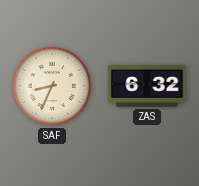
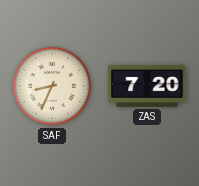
ZAS: 6:32 -> 7:20 (147, 86)
